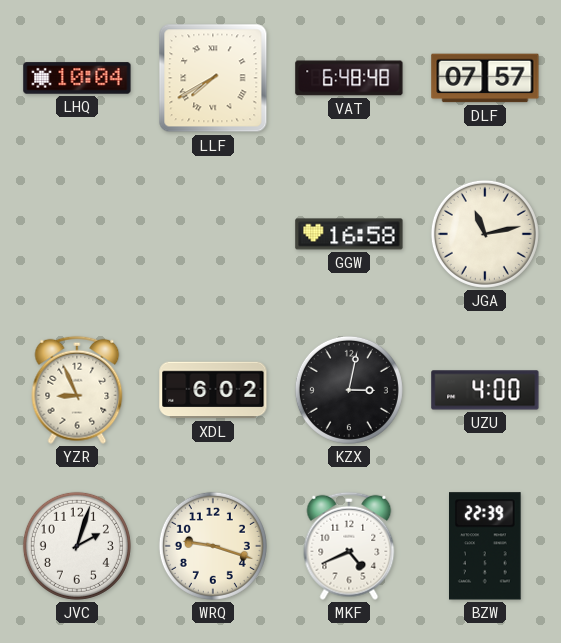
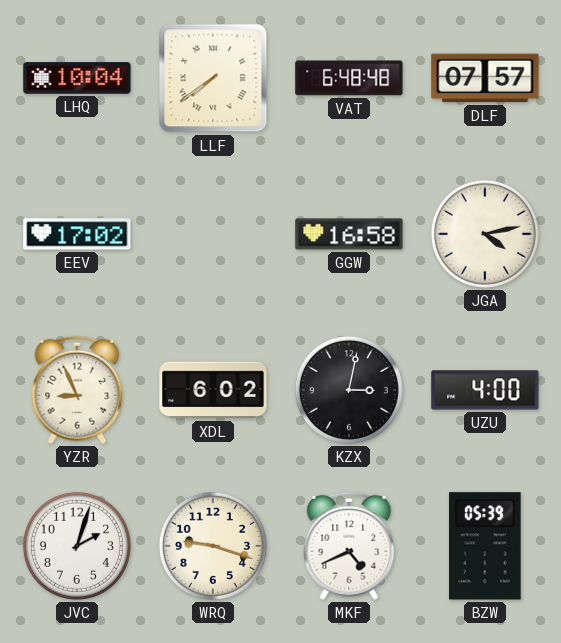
LLF: 7:40 -> 7:39 (213, 78)
EEV: none -> 17:02 (77, 234)
JGA: 11:13 -> 4:13 (485, 234)
BZW: 22:39 -> 05:39 (486, 546)
